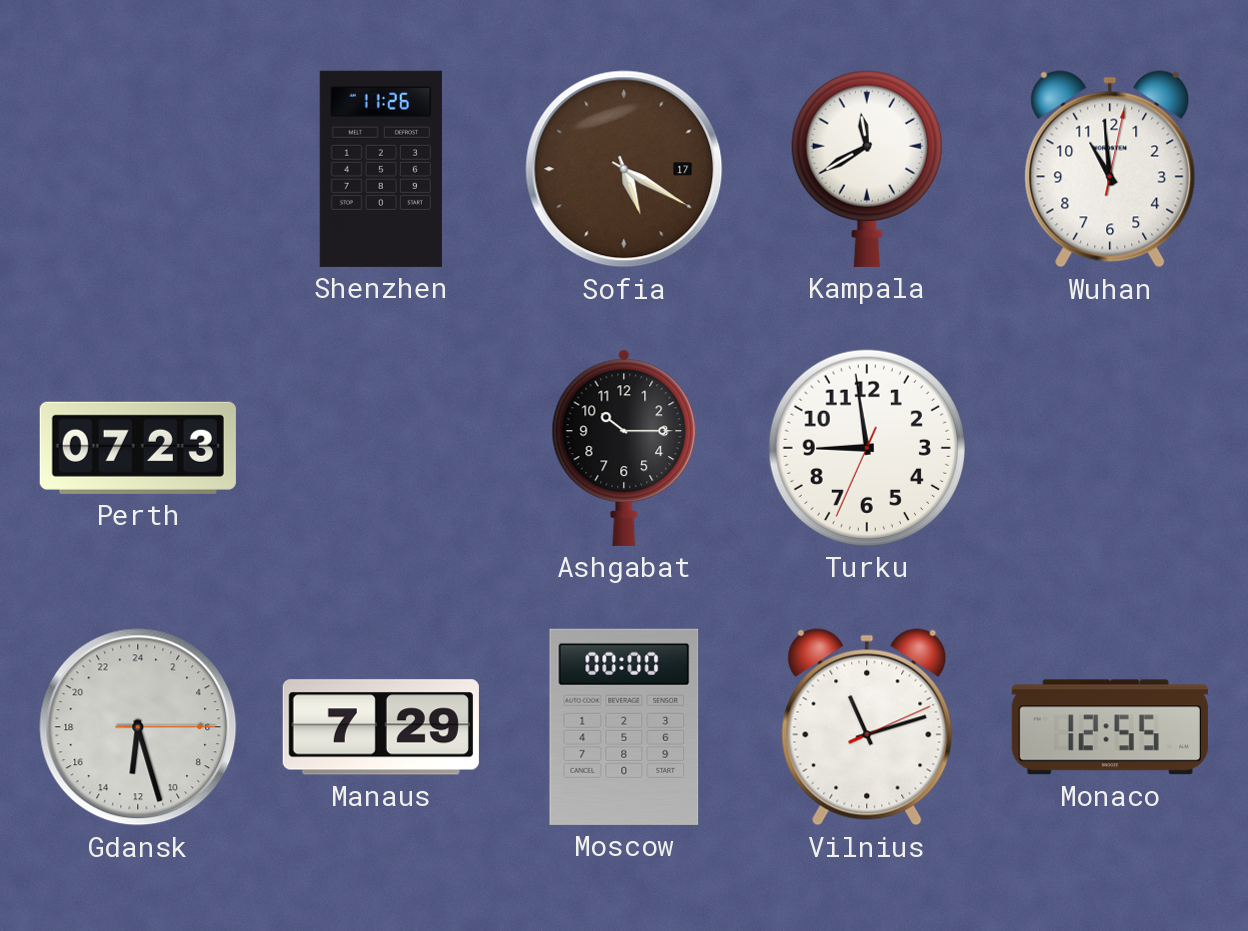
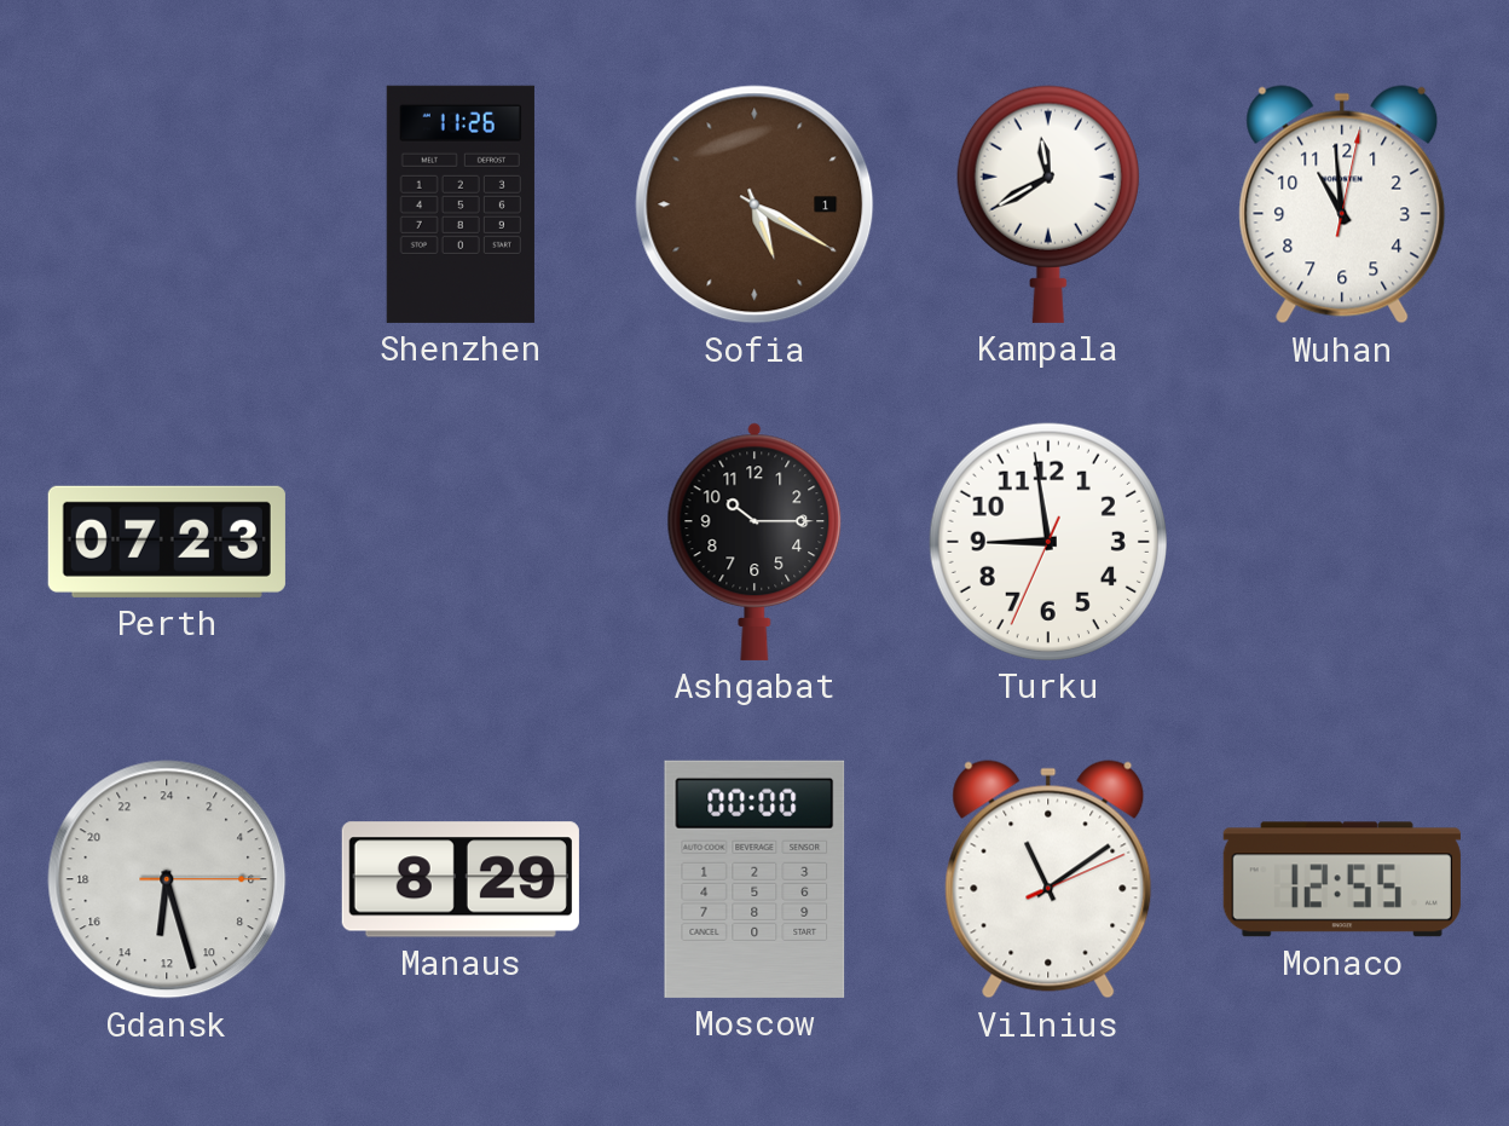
Sofia date: 17 -> 1 (754, 204)
Manaus: 7:29 -> 8:29 (461, 879)
Vilnius: 11:12 -> 11:09 (1048, 879)
